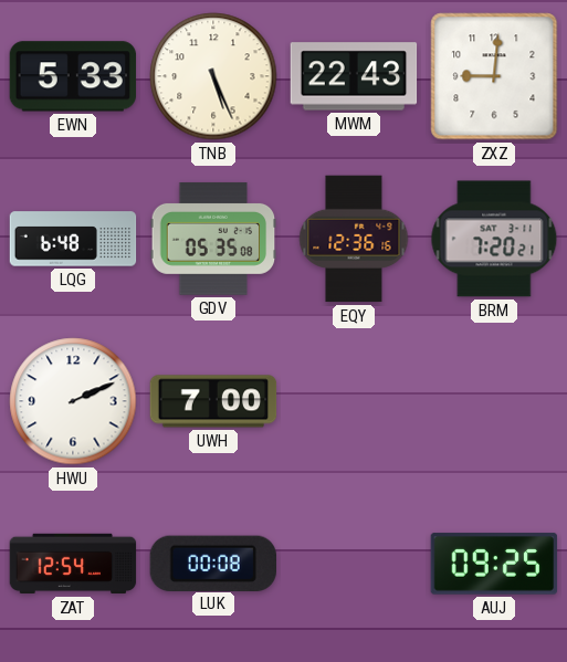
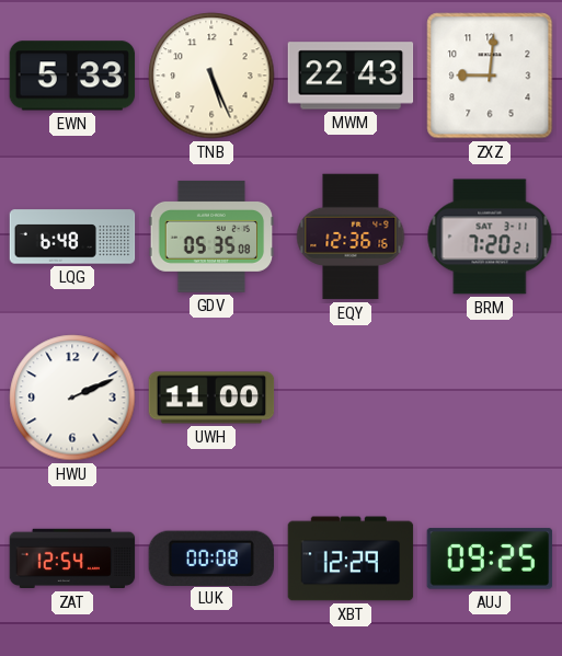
UWH: 7:00 -> 11:00 (211, 398)
XBT: none -> 12:29 (351, 559)
